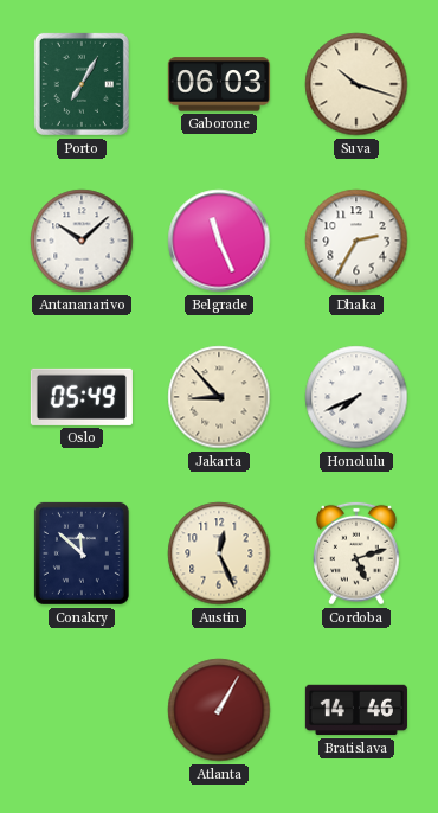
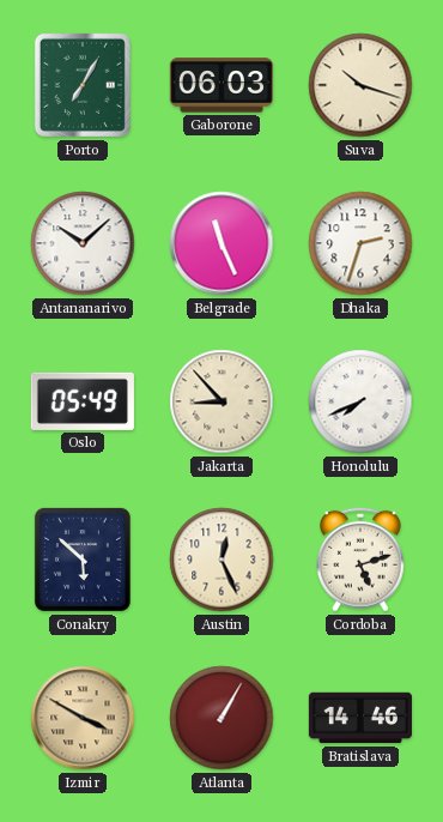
Dhaka: 2:35 -> 2:33 (360, 243)
Conakry: 11:52 -> 5:52 (83, 560)
Izmir: none -> 3:50 (83, 718)
